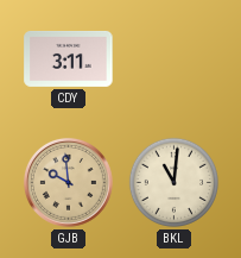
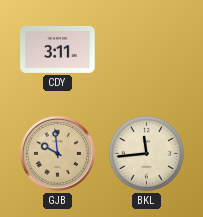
BKL: 11:01 -> 11:44 (147, 154)
